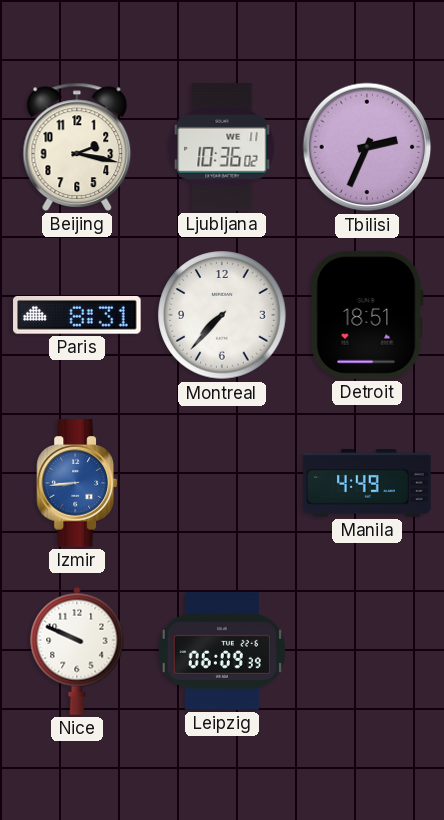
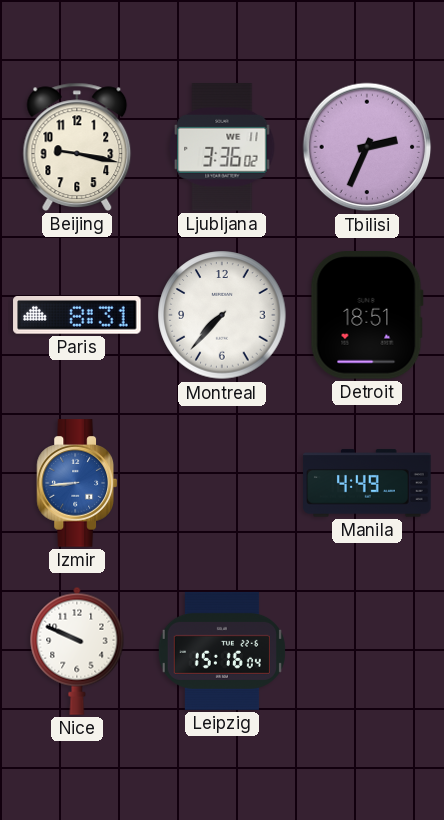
Beijing: 2:17 -> 9:17 (77, 147)
Ljubljana: 10:36 -> 3:36 (222, 147)
Leipzig: 06:09 -> 15:16 (222, 651)
